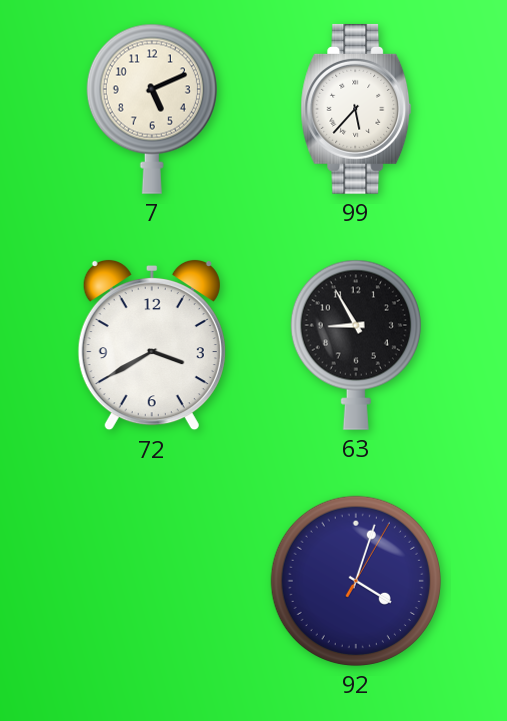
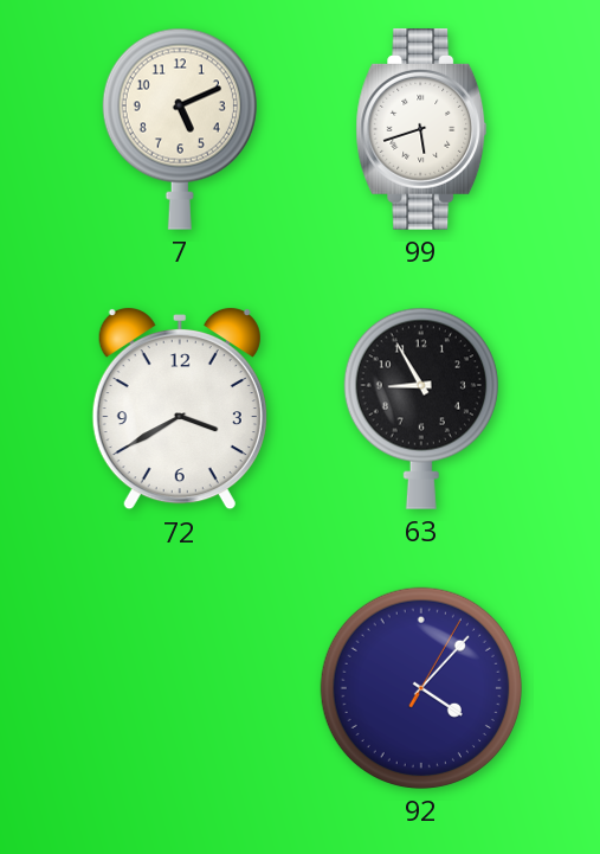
99: 5:37 -> 5:42 (421, 129)
92: 4:03 -> 4:07 (421, 688)
